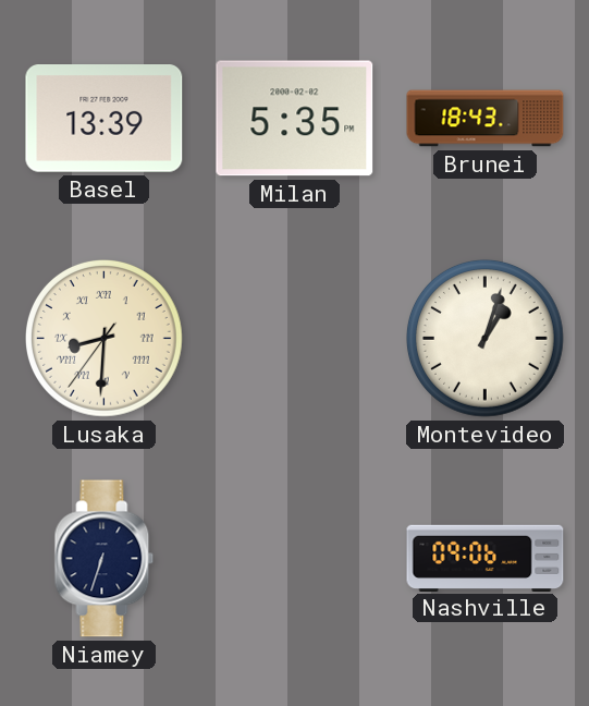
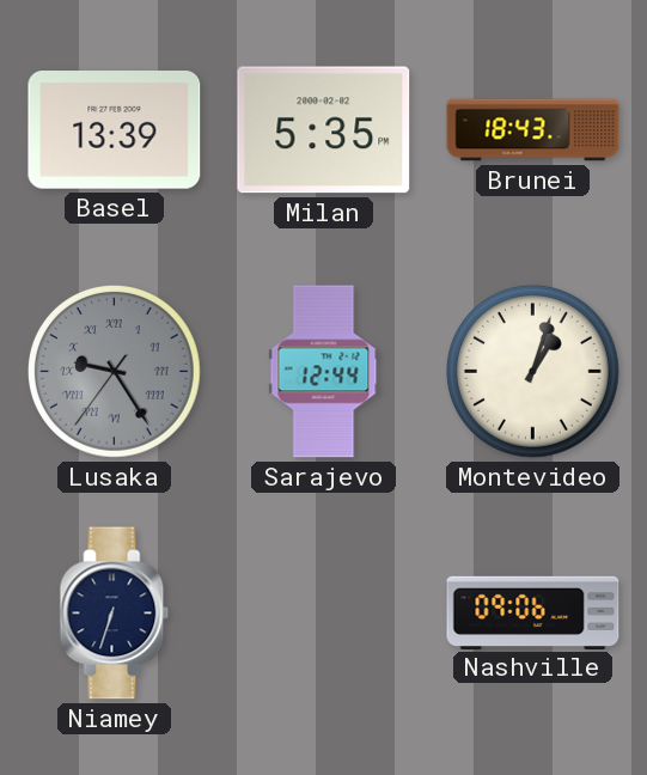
Lusaka: 8:30 -> 9:24 (115, 372)
Lusaka dial: cream -> grey (115, 372)
Sarajevo: none -> 12:44 (324, 372)
